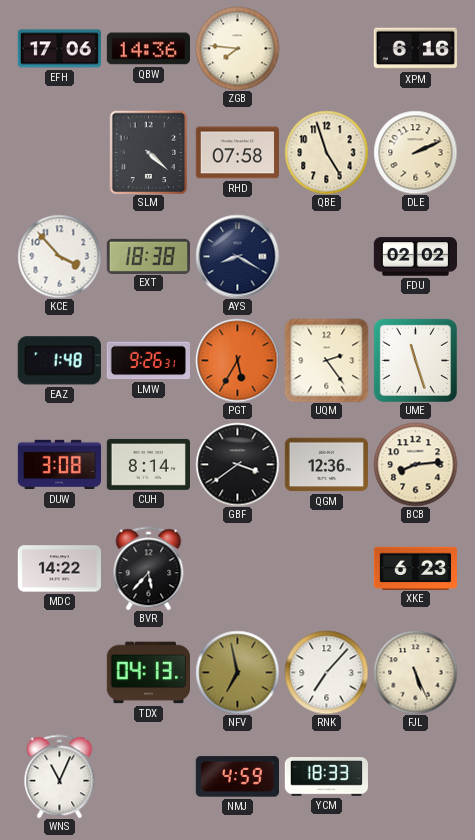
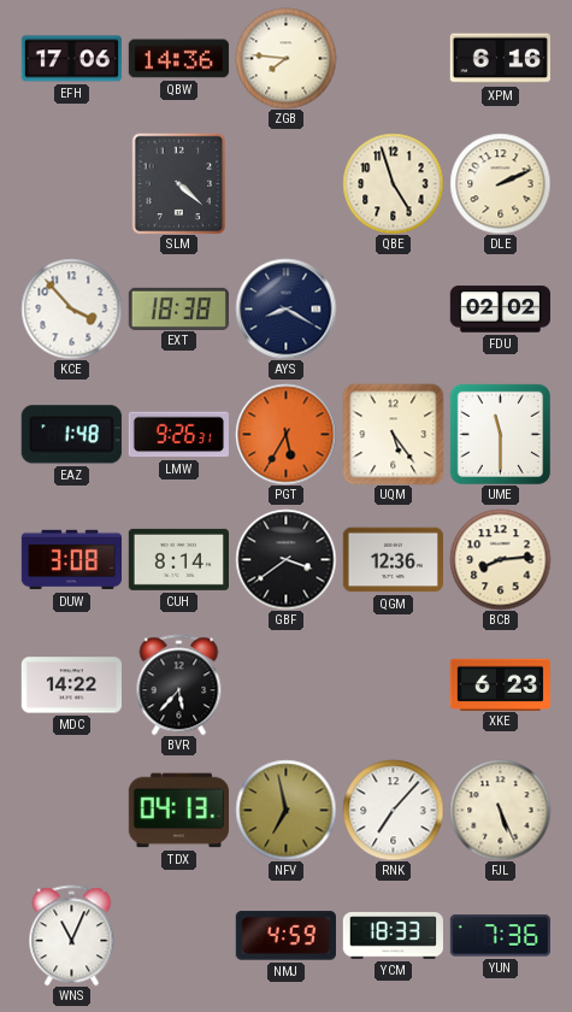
RHD: 07:58 -> none (237, 153)
UQM: 2:24 -> 5:24 (393, 434)
UME: 11:27 -> 11:30 (500, 434)
YUN: none -> 7:36 (500, 936)
